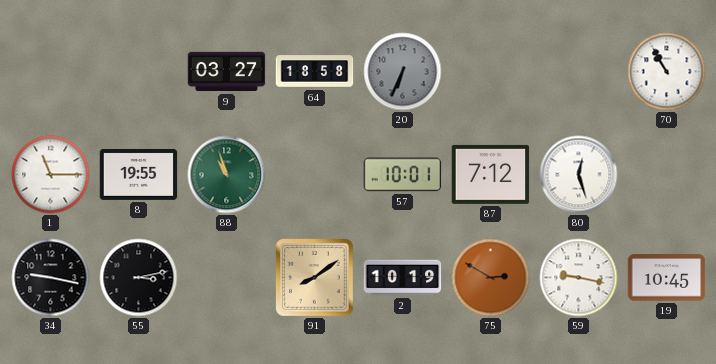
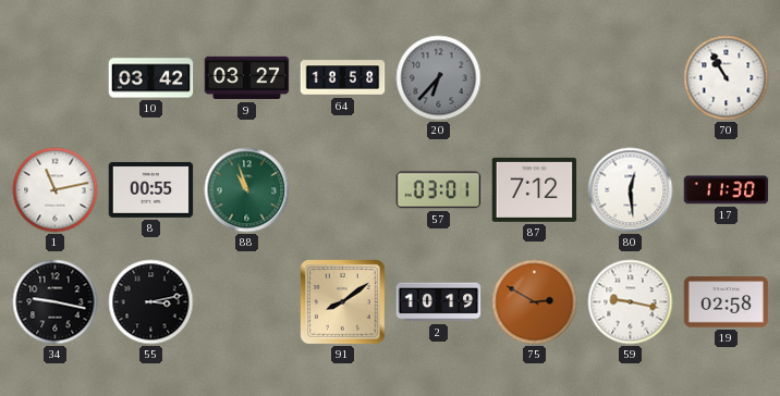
10: none -> 03:42 (151, 78)
20: 6:34 -> 6:37 (439, 78)
1: 11:15 -> 11:13 (56, 190)
8: 19:55 -> 00:55 (151, 189)
57: 10:01 -> 03:01 (439, 190)
80: 12:27 -> 12:29 (631, 190)
17: none -> 11:30 (727, 190)
19: 10:45 -> 02:58 (727, 302)
